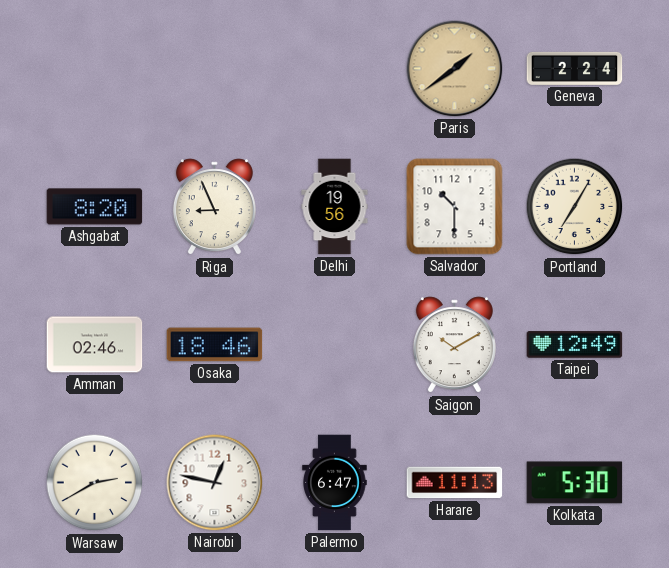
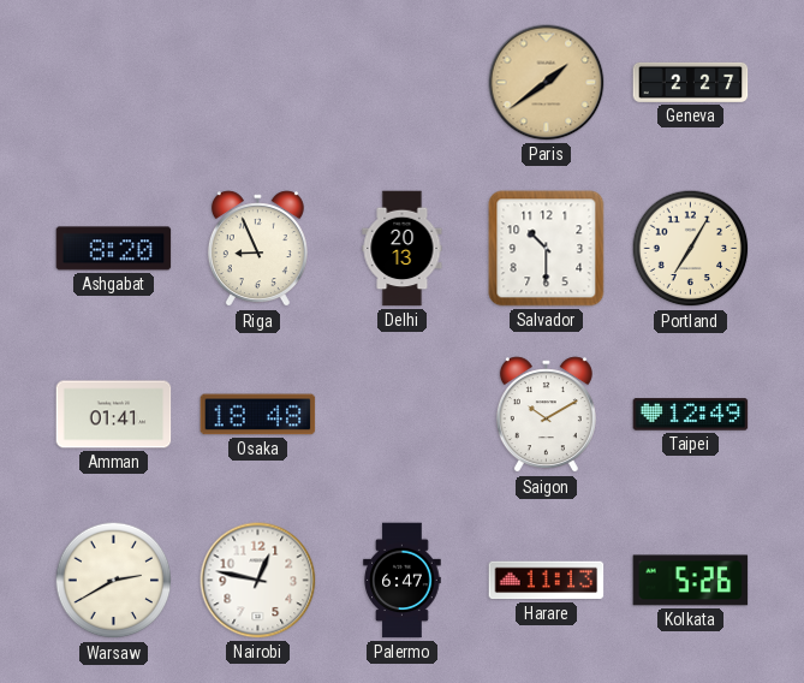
Geneva: 2:24 -> 2:27 (691, 82)
Delhi: 19:56 -> 20:13 (403, 249)
Amman: 02:46 -> 01:41 (114, 415)
Osaka: 18:46 -> 18:48 (258, 415)
Kolkata: 5:30 -> 5:26 (691, 581)
